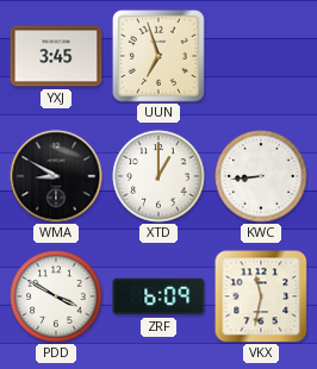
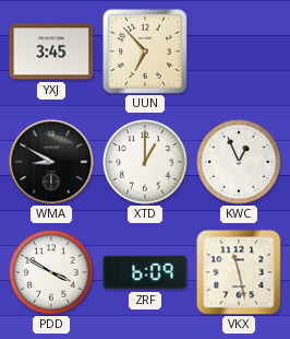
UUN: 6:57 -> 6:53 (145, 51)
KWC: 8:44 -> 12:56 (239, 162)
VKX: 11:32 -> 11:28 (239, 272)
